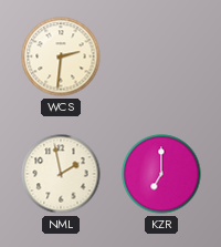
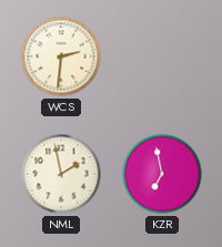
KZR: 7:00 -> 6:58 (162, 174)
